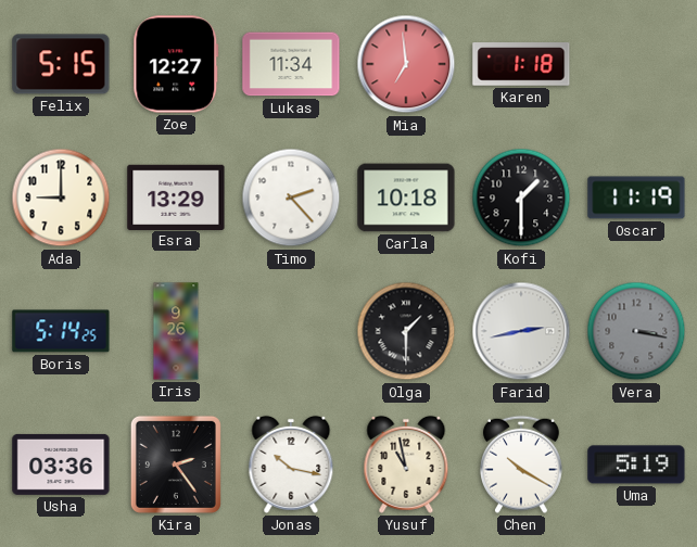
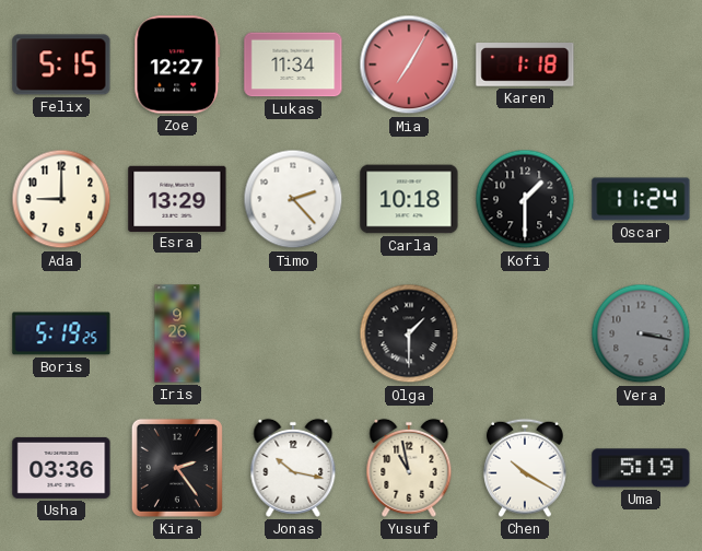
Mia: 6:59 -> 7:05 (409, 65)
Oscar: 11:19 -> 11:24 (641, 199)
Boris: 5:14 -> 5:19 (61, 333)
Farid: 2:43 -> none (521, 331)
